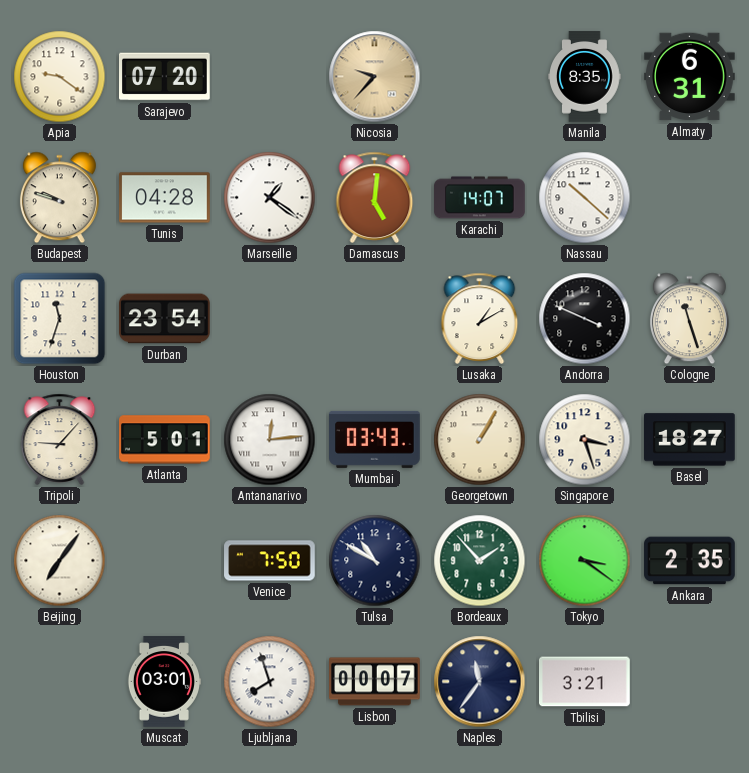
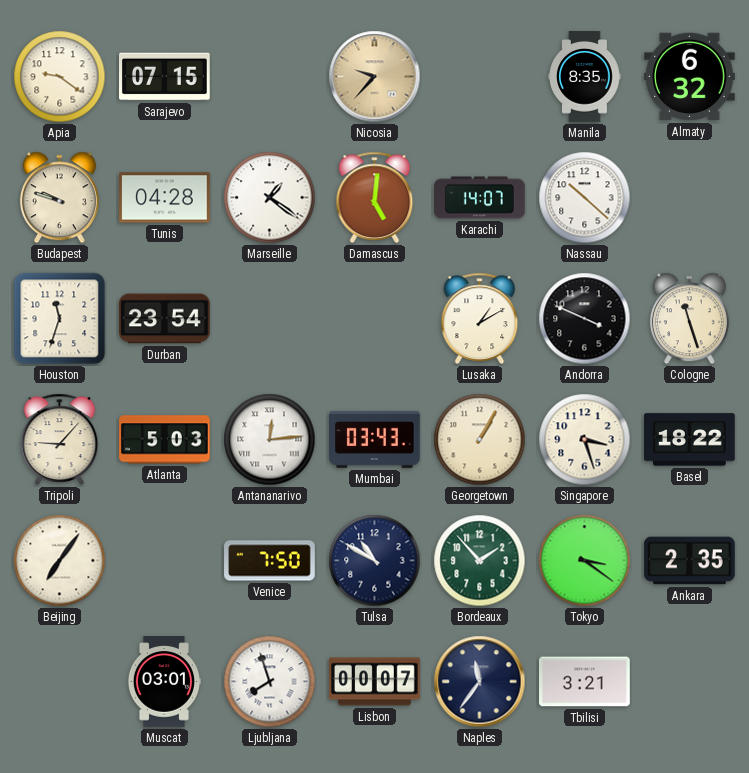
Sarajevo: 07:20 -> 07:15 (165, 77)
Almaty: 6:31 -> 6:32 (690, 77)
Atlanta: 5:01 -> 5:03 (165, 440)
Basel: 18:27 -> 18:22 (690, 440)
